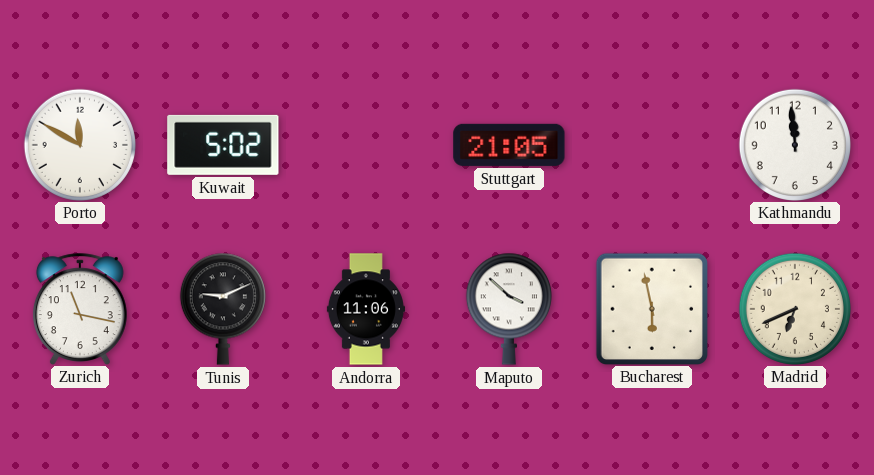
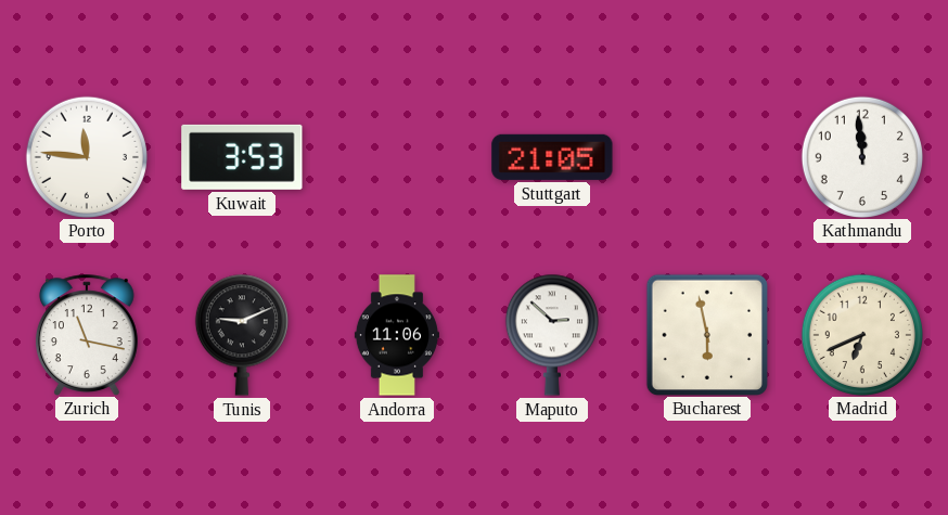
Porto: 11:50 -> 11:46 (86, 156)
Kuwait: 5:02 -> 3:53 (242, 157)
Maputo: 3:52 -> 2:52 (552, 335)
